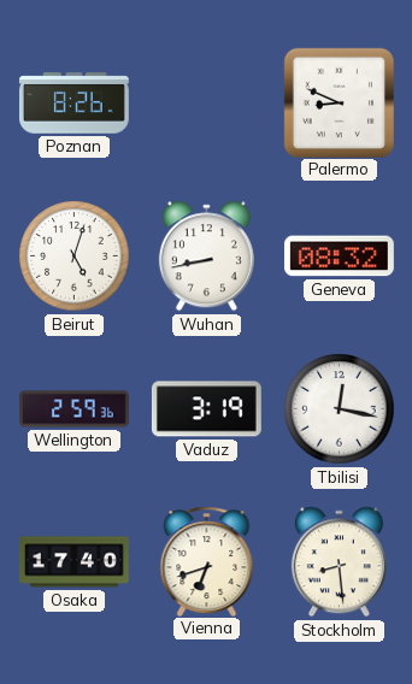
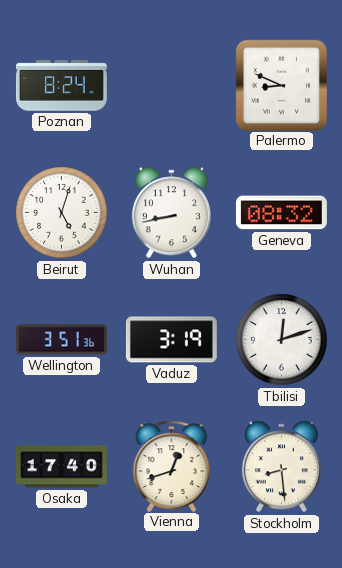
Poznan: 8:26 -> 8:24 (61, 86)
Wellington: 2:59 -> 3:51 (62, 340)
Tbilisi: 12:17 -> 12:12 (282, 340)
Vienna: 6:42 -> 12:42 (172, 466)
